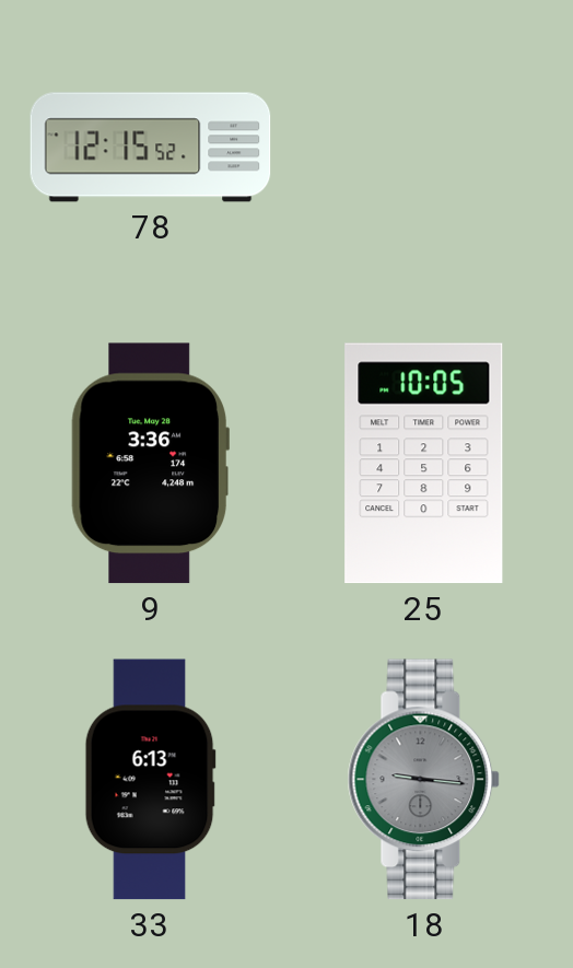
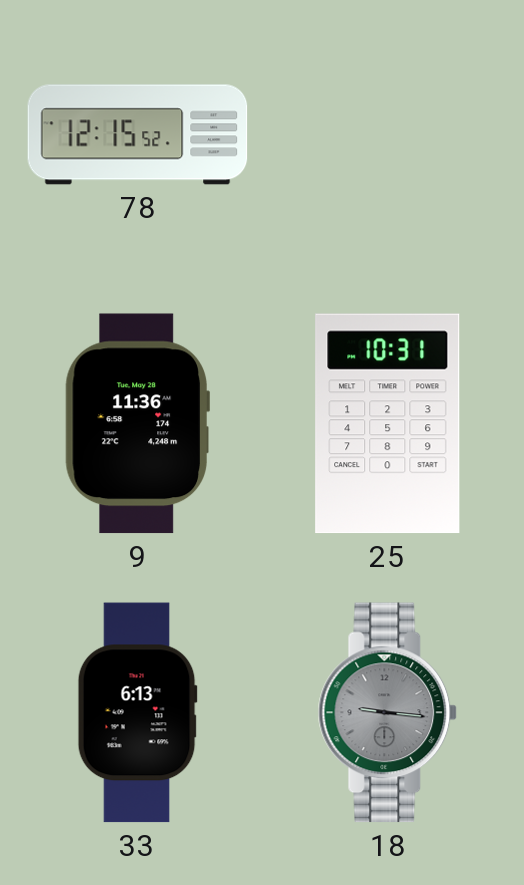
9: 3:36 -> 11:36 (137, 424)
25: 10:05 -> 10:31 (388, 424)
